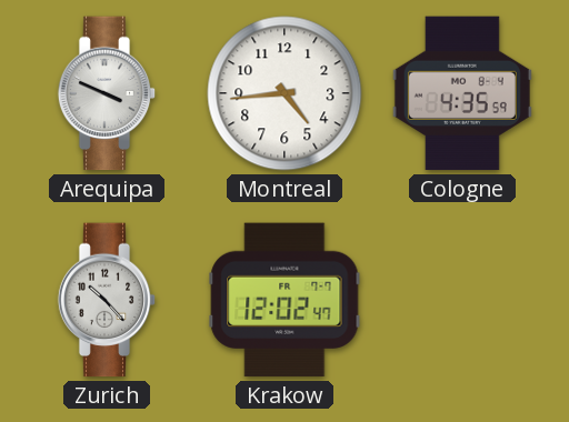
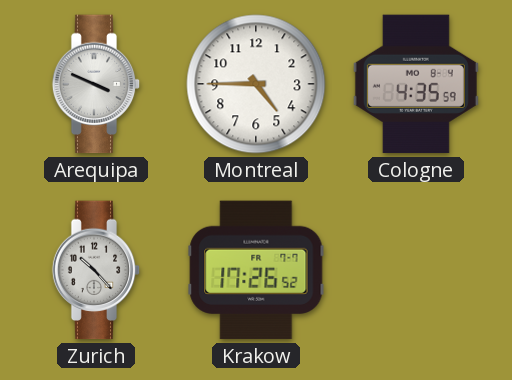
Montreal: 4:44 -> 4:45 (256, 84)
Krakow: 12:02 -> 17:26 (256, 270)
